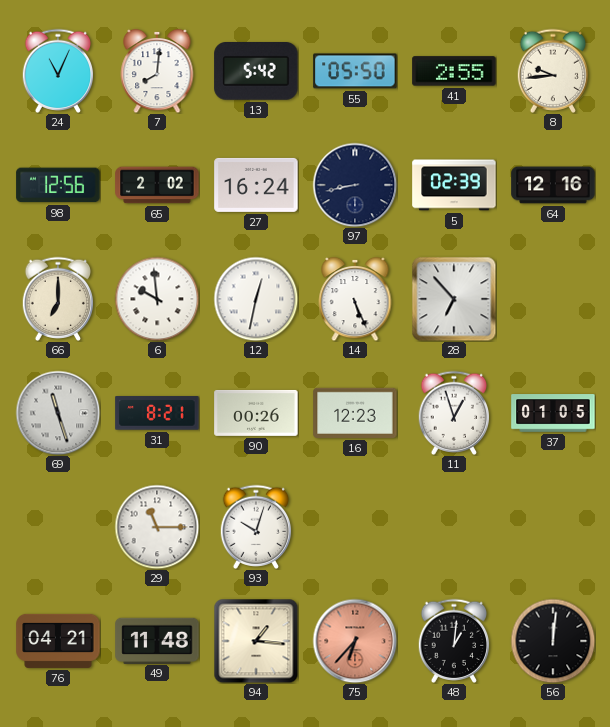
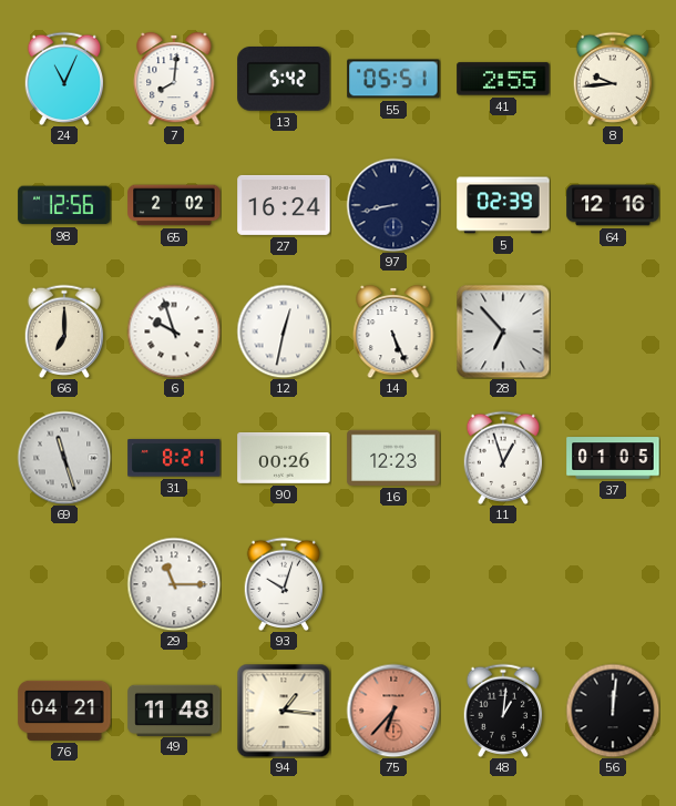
55: 05:50 -> 05:51 (393, 79)
6: 9:59 -> 9:57 (174, 331)
